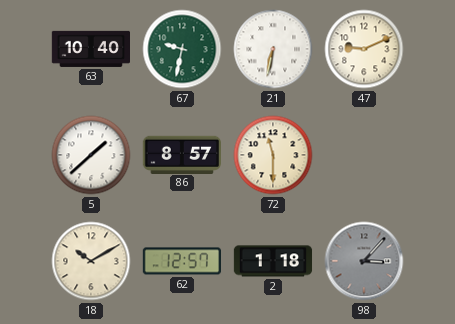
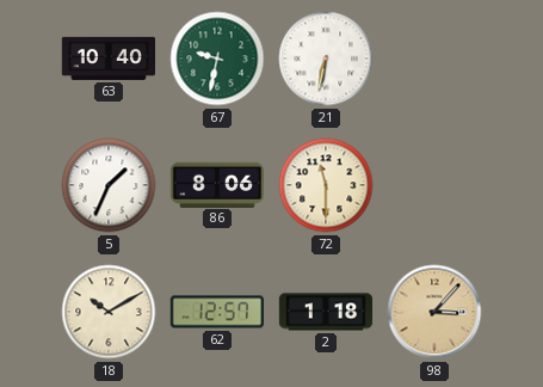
47: 9:11 -> none (364, 49)
5: 1:38 -> 1:34 (109, 185)
86: 8:57 -> 8:06 (216, 184)
98 dial: grey -> champagne (434, 312)
